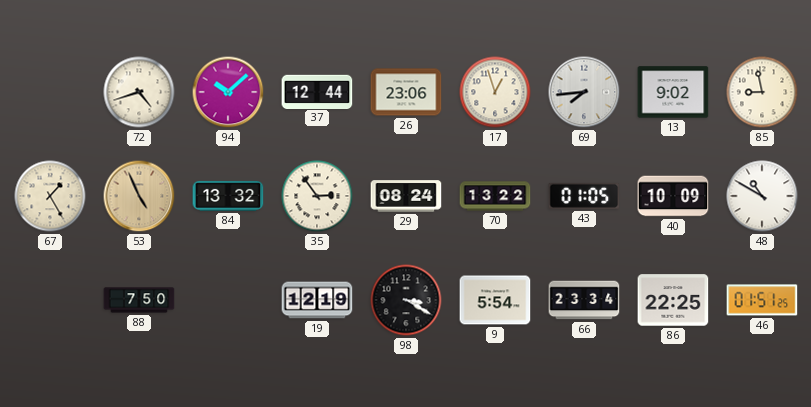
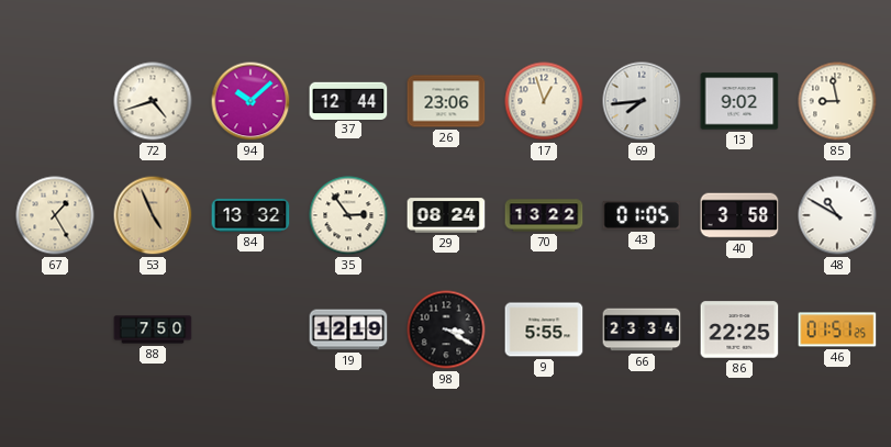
40: 10:09 -> 3:58 (739, 215)
9: 5:54 -> 5:55 (544, 329)
